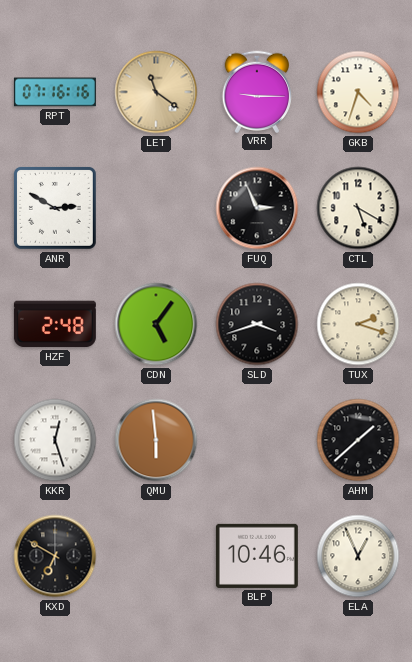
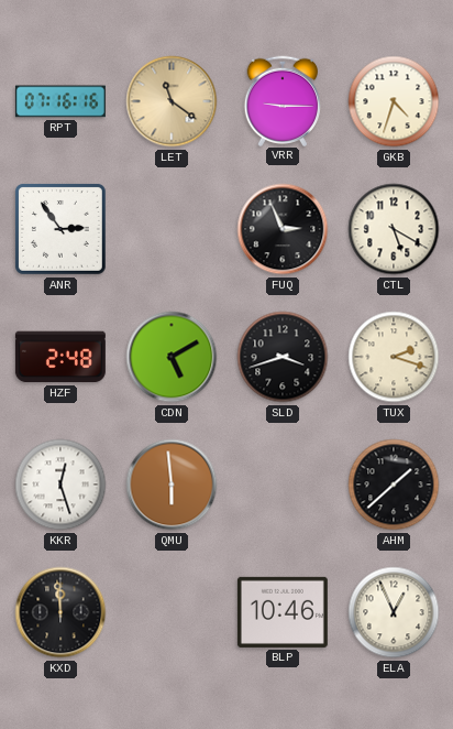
ANR: 2:50 -> 2:54 (60, 229)
CDN: 5:06 -> 5:10 (172, 357)
KXD: 6:50 -> 11:59 (60, 612)
